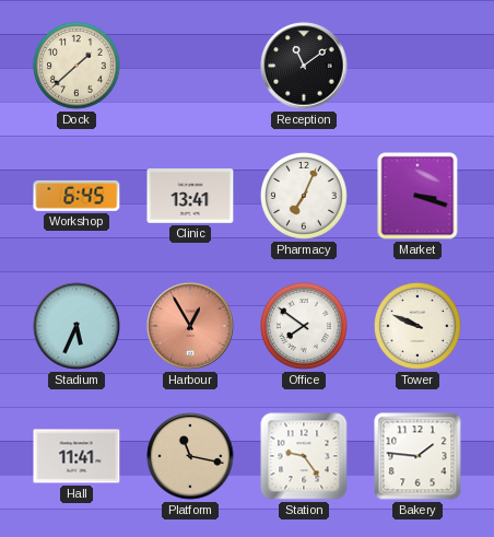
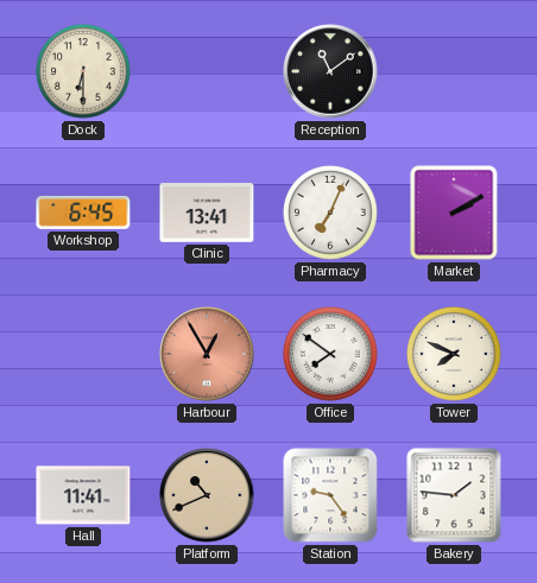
Dock: 1:38 -> 6:30 (83, 71)
Market: 3:18 -> 2:10 (454, 213)
Stadium: 5:34 -> none (77, 326)
Tower: 9:49 -> 7:49 (454, 354)
Platform: 11:17 -> 10:41 (207, 495)
